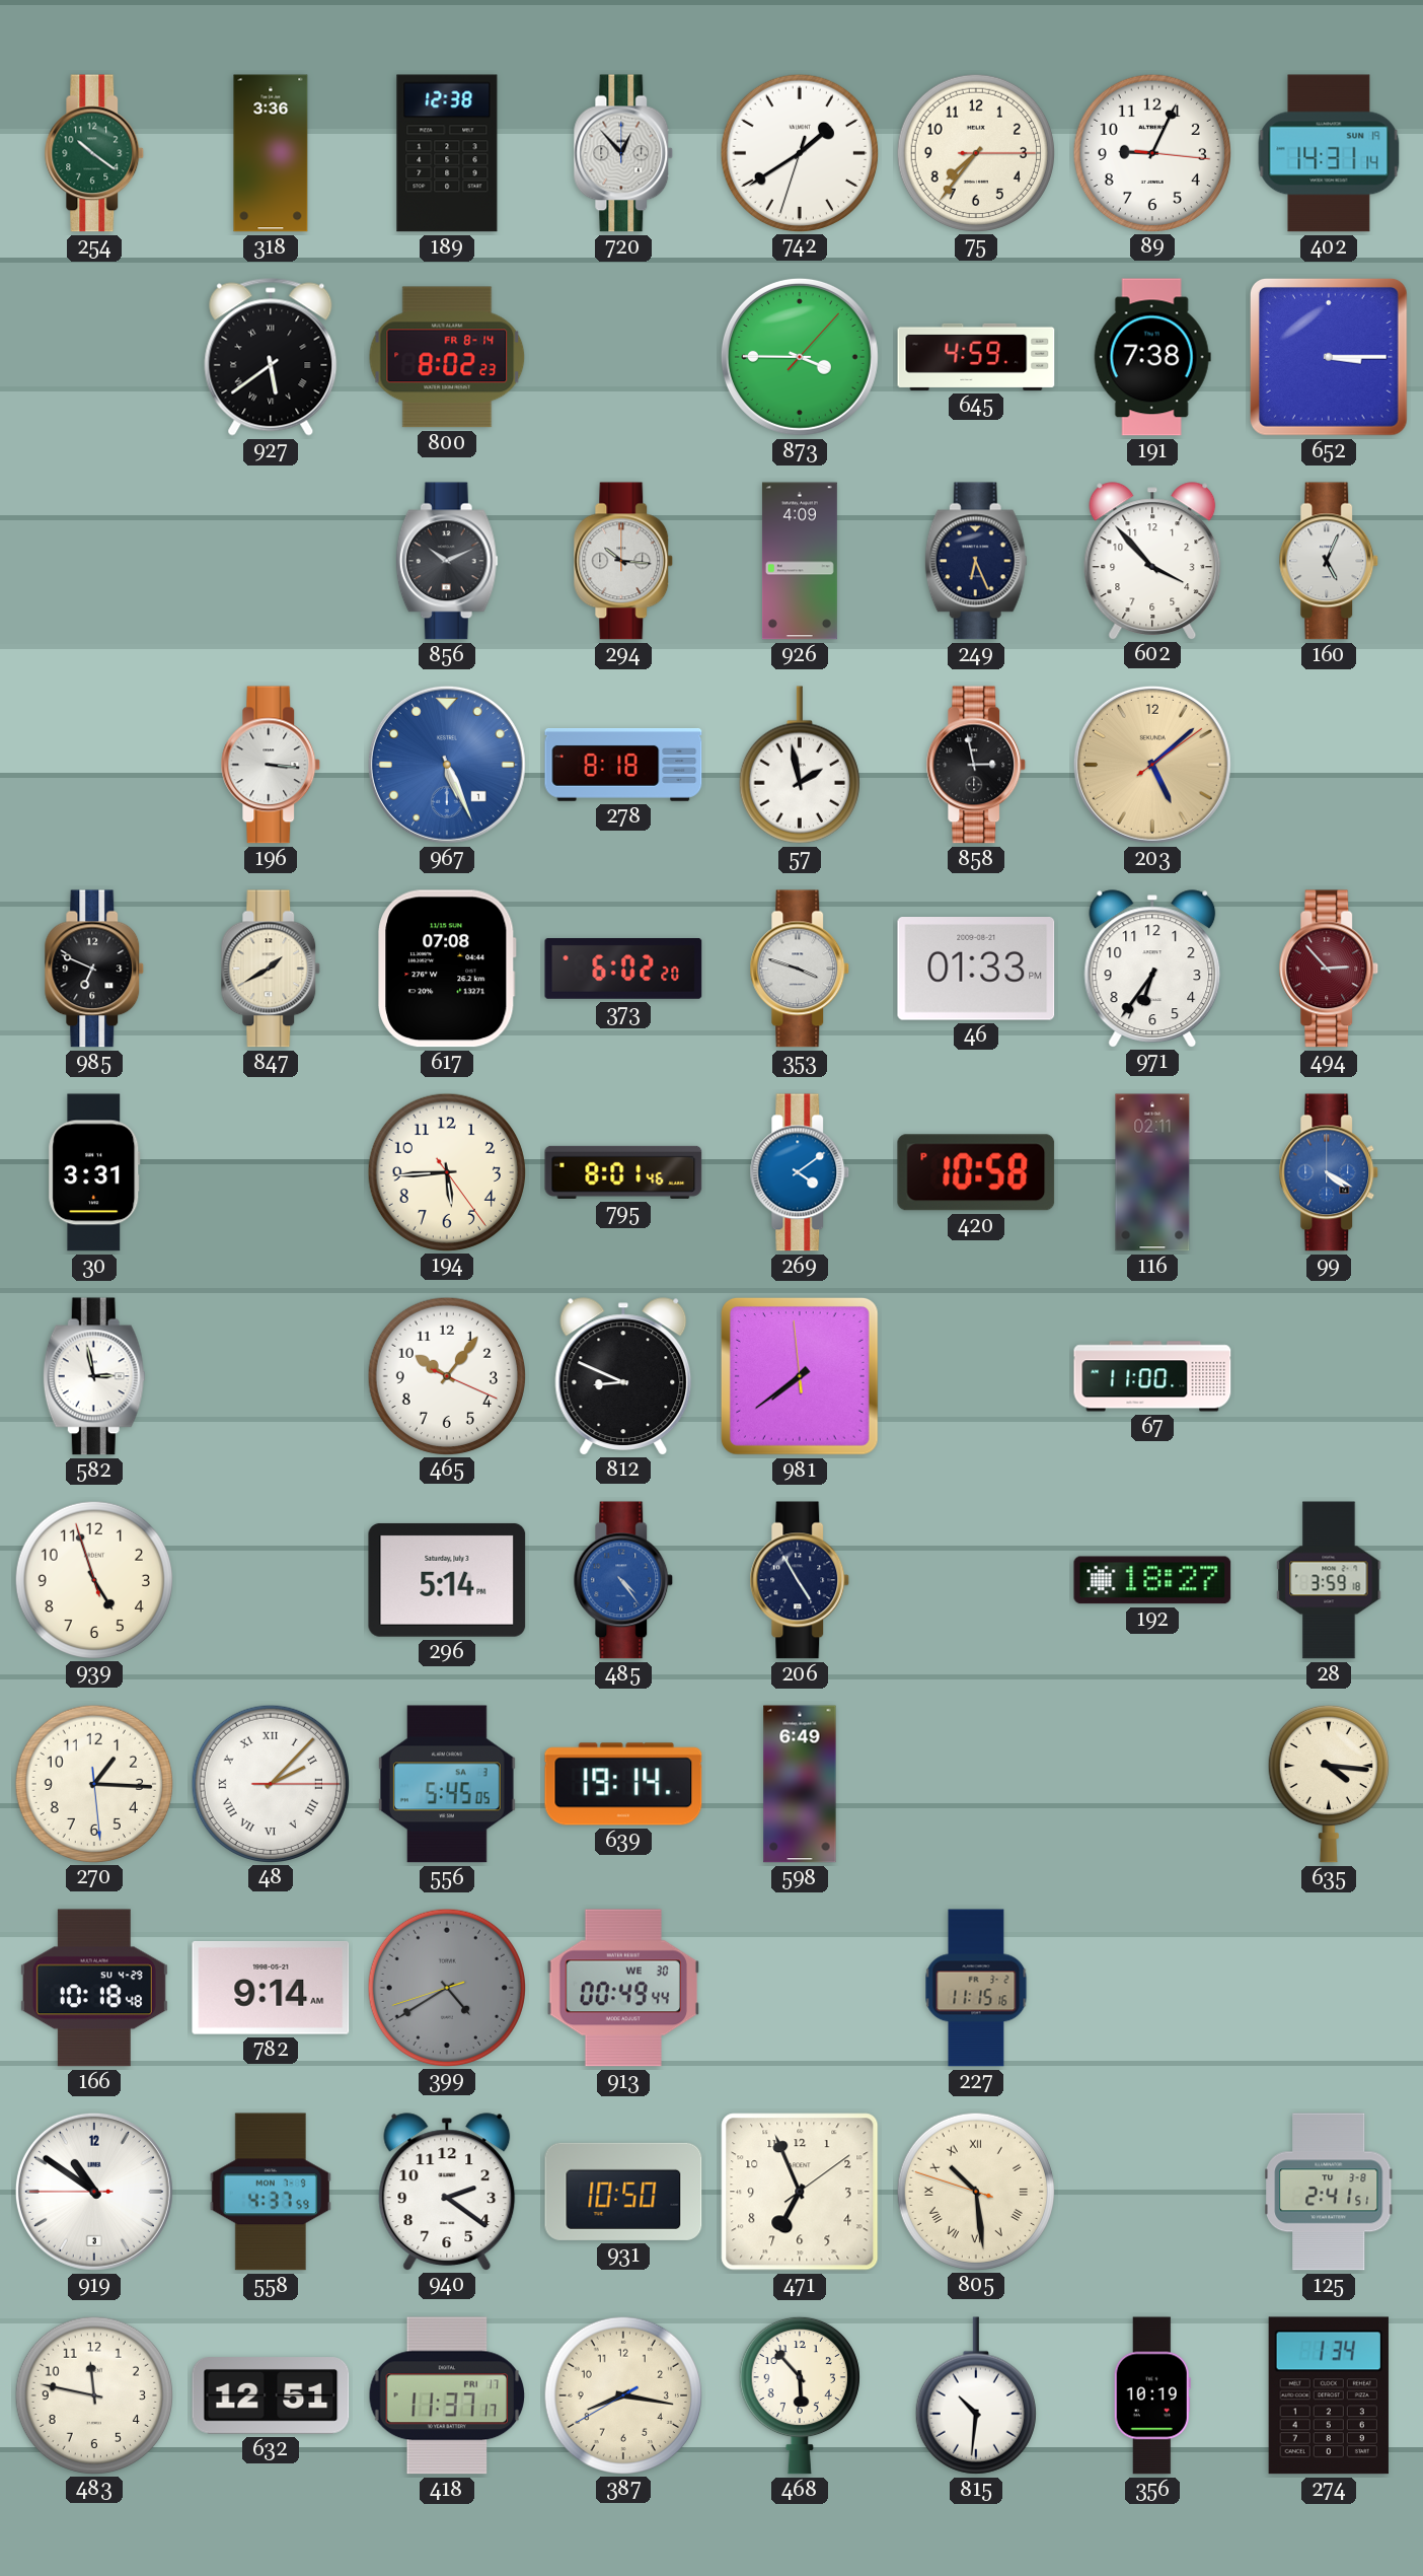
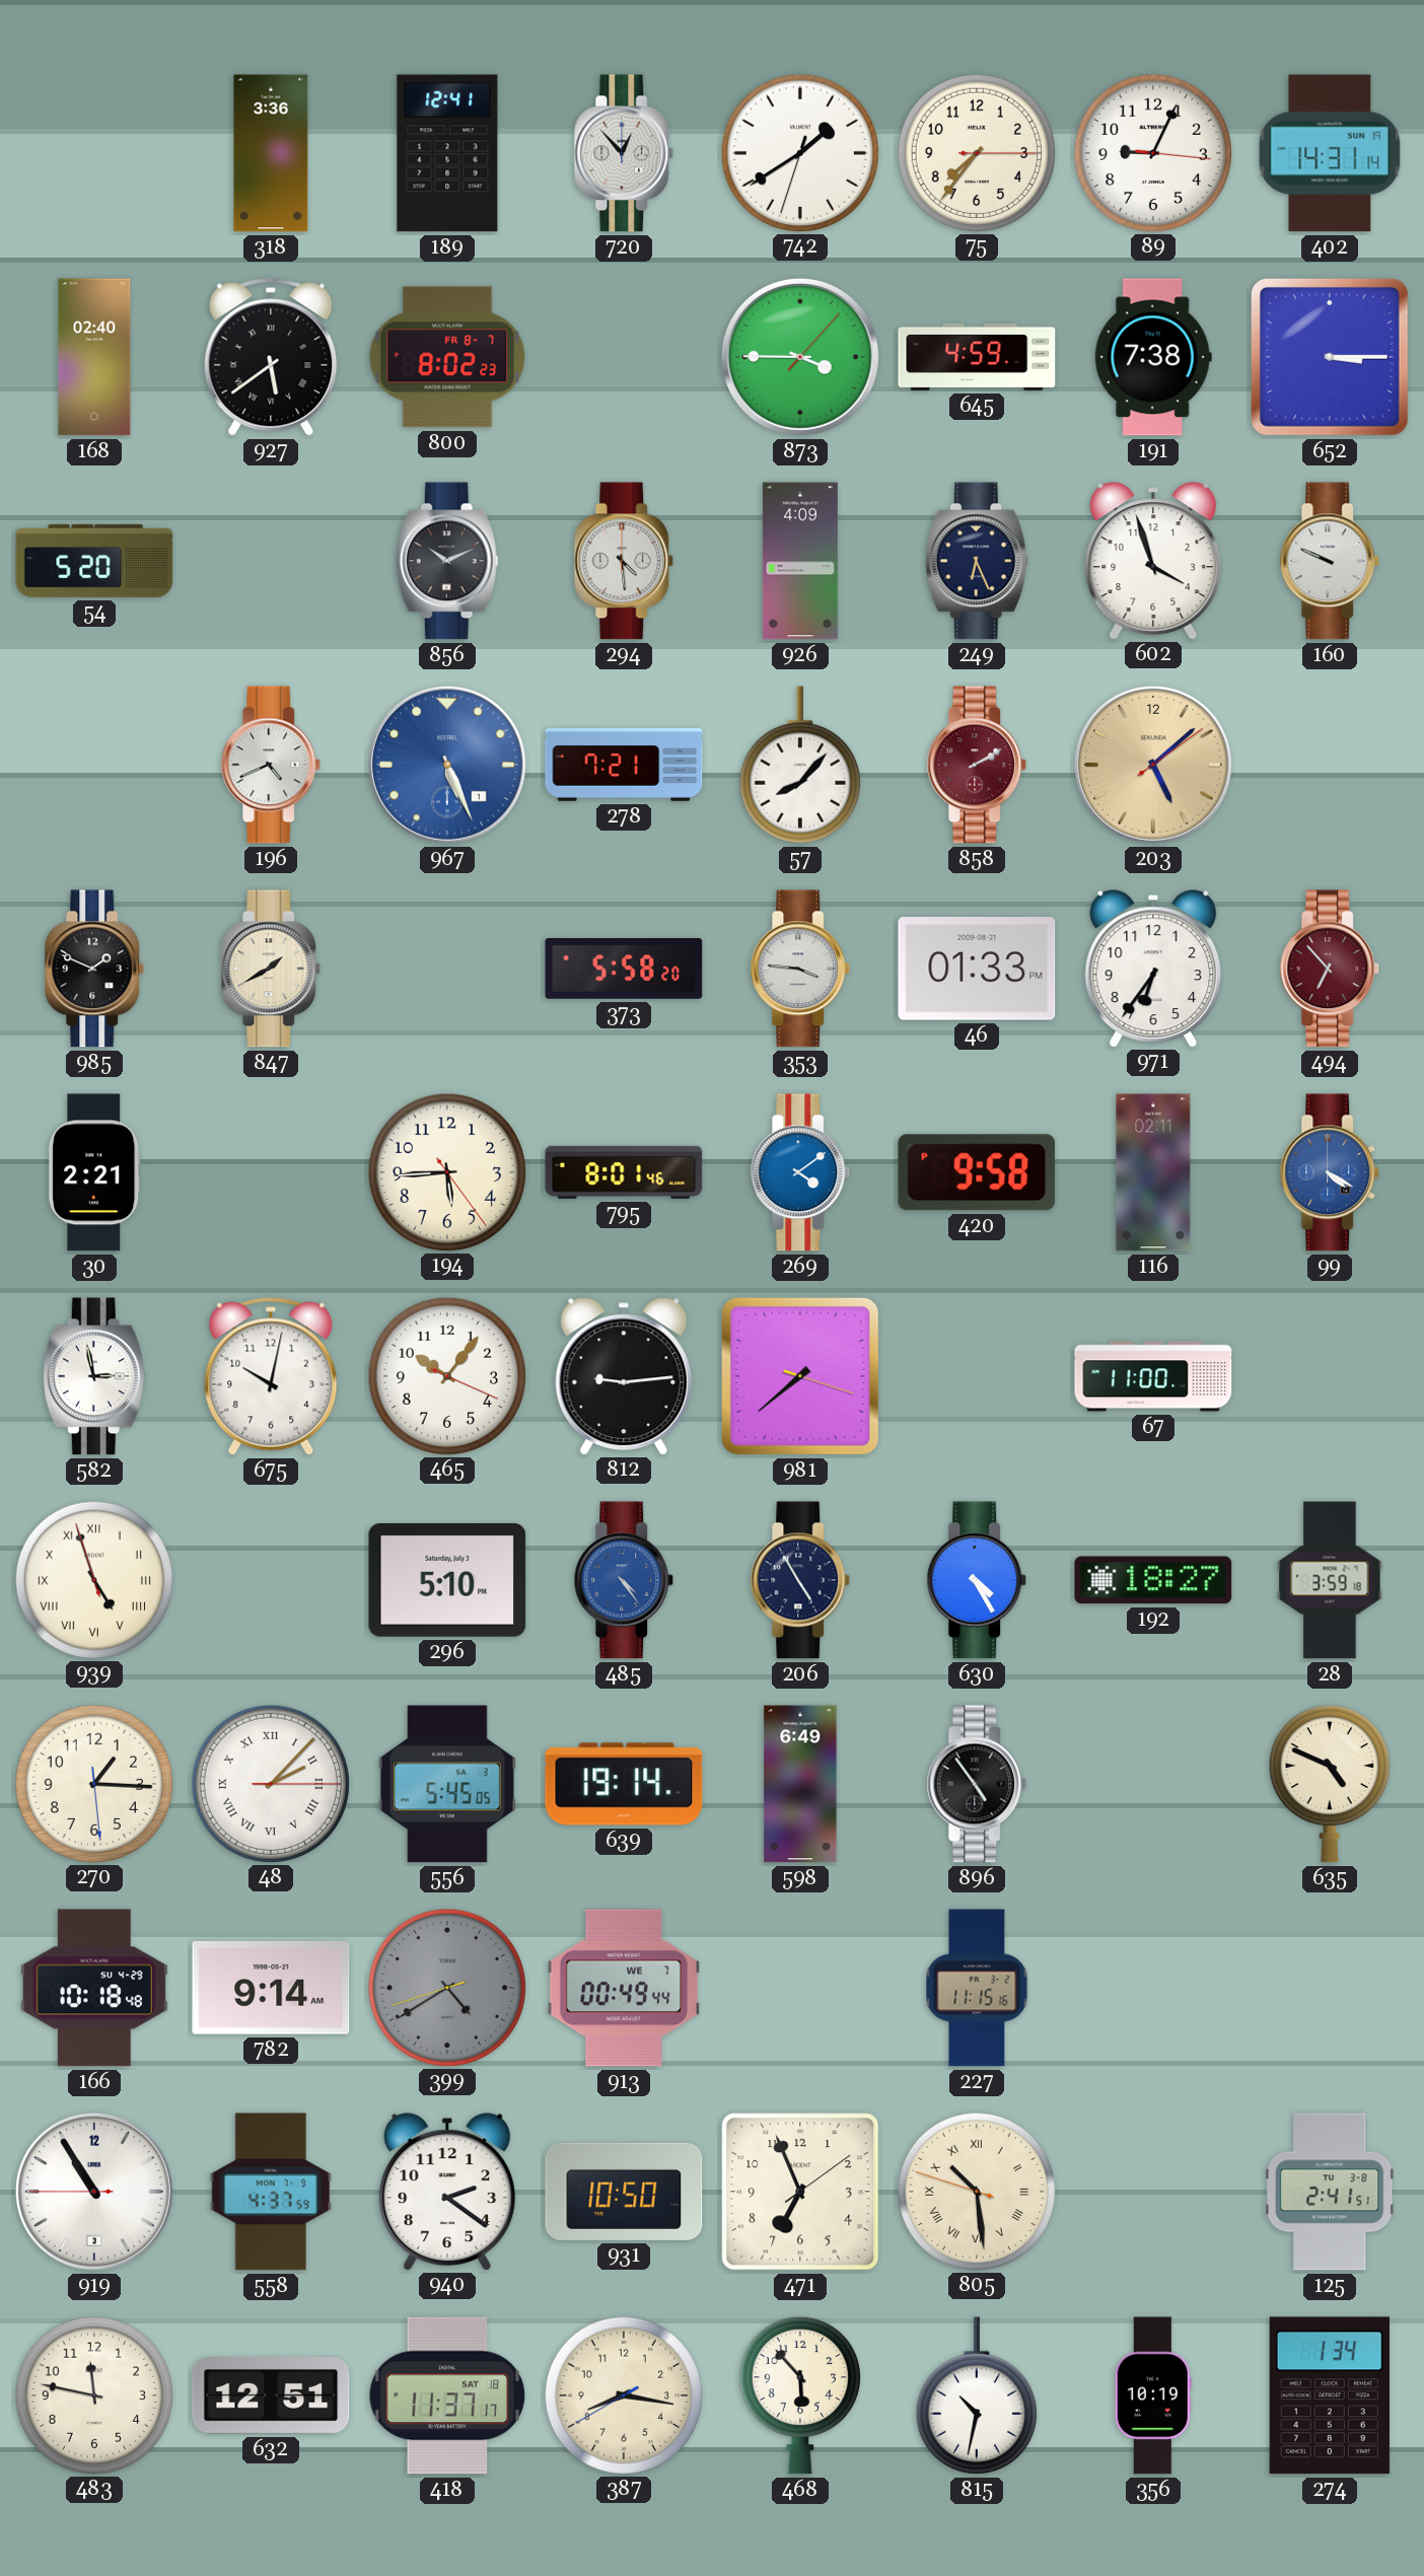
254: 10:21 -> none (94, 153)
189: 12:38 -> 12:41 (447, 153)
168: none -> 02:40 (94, 357)
800 date: FR 8-14 -> FR 8-7 (447, 357)
54: none -> 5:20 (94, 561)
294: 10:16 -> 4:29 (624, 561)
602: 3:53 -> 3:57 (1153, 561)
160: 5:04 -> 9:49 (1330, 561)
196: 3:16 -> 4:41 (271, 765)
278: 8:18 -> 7:21 (624, 765)
57: 1:58 -> 8:07 (800, 765)
858: 2:58 -> 2:10 (977, 765)
858 dial: black -> burgundy (977, 765)
985: 6:49 -> 1:49 (94, 969)
617: 07:08 -> none (447, 969)
373: 6:02 -> 5:58 (624, 970)
353: 3:48 -> 3:46 (800, 969)
494: 2:53 -> 6:53 (1330, 969)
30: 3:31 -> 2:21 (94, 1172)
420: 10:58 -> 9:58 (977, 1172)
675: none -> 10:02 (271, 1376)
812: 8:49 -> 9:14 (624, 1376)
981: 7:38:59 -> 7:38:18 (800, 1376)
939 numerals: Arabic -> Roman (93, 1579)
296: 5:14 -> 5:10 (447, 1580)
630: none -> 4:25 (977, 1580)
896: none -> 4:54 (977, 1784)
635: 4:16 -> 4:49 (1330, 1784)
913 date: WE 30 -> WE 7 (624, 1988)
919: 10:50 -> 10:54 (94, 2192)
418 date: FRI 17 -> SAT 18 (447, 2395)
815: 10:31 -> 10:32 (977, 2395)
